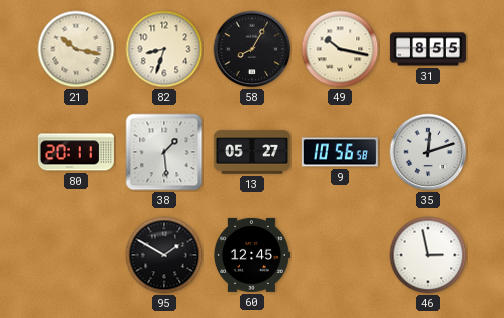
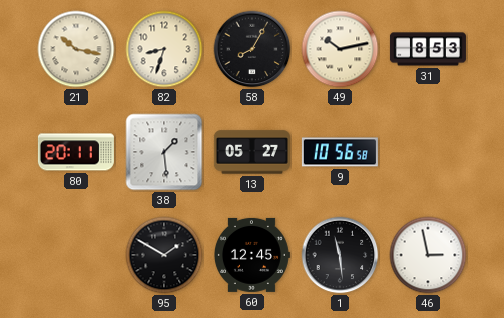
49: 10:17 -> 10:13 (340, 49)
31: 8:55 -> 8:53 (428, 49)
35: 12:12 -> none (428, 152)
1: none -> 11:29 (340, 255)
